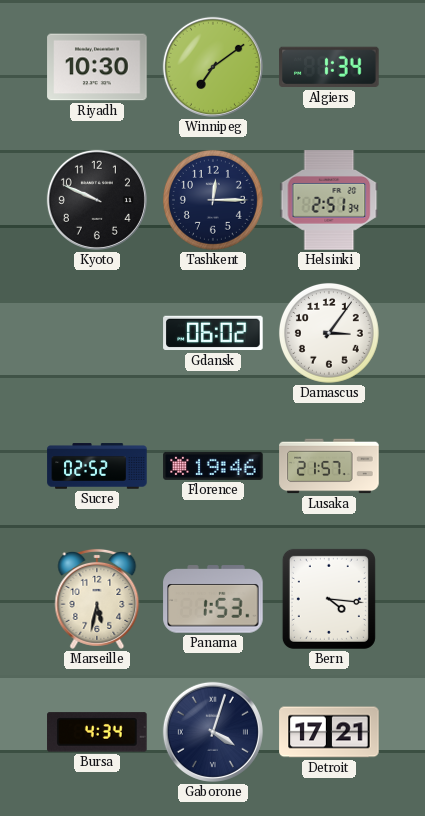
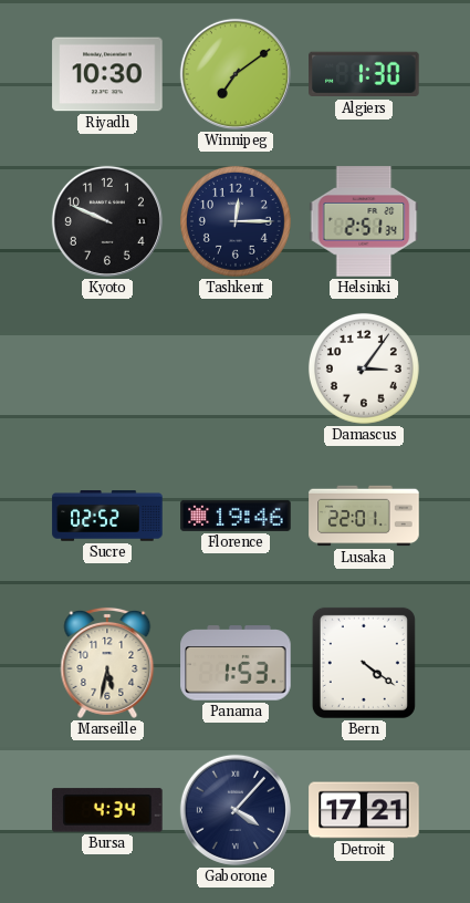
Algiers: 1:34 -> 1:30 (364, 74)
Gdansk: 06:02 -> none (213, 333)
Lusaka: 21:57 -> 22:01 (364, 516)
Bern: 4:16 -> 4:21 (364, 663)
Gaborone: 4:03 -> 4:07 (236, 810)
